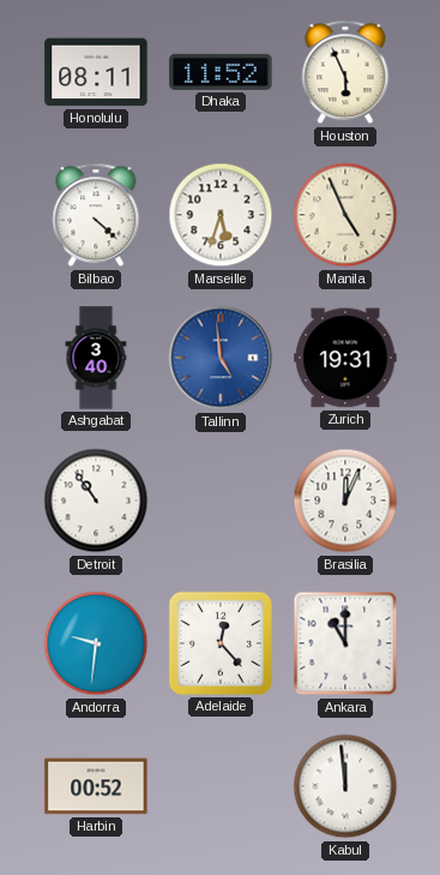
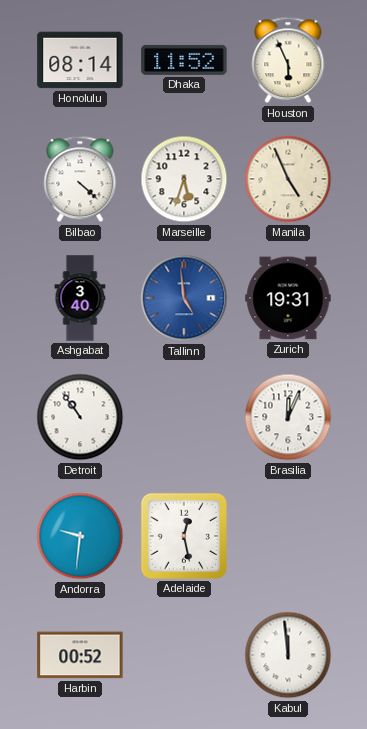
Honolulu: 08:11 -> 08:14 (80, 60)
Adelaide: 12:23 -> 12:28 (184, 536)
Ankara: 11:00 -> none (345, 643)
